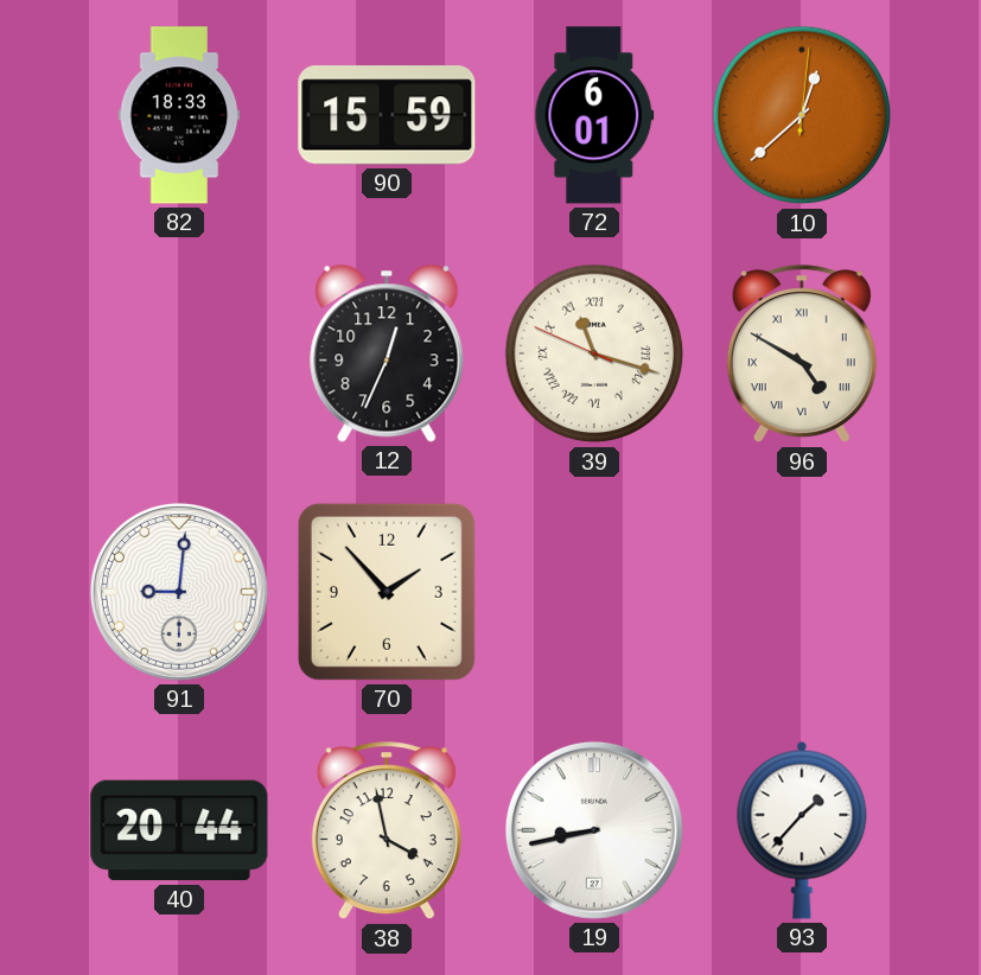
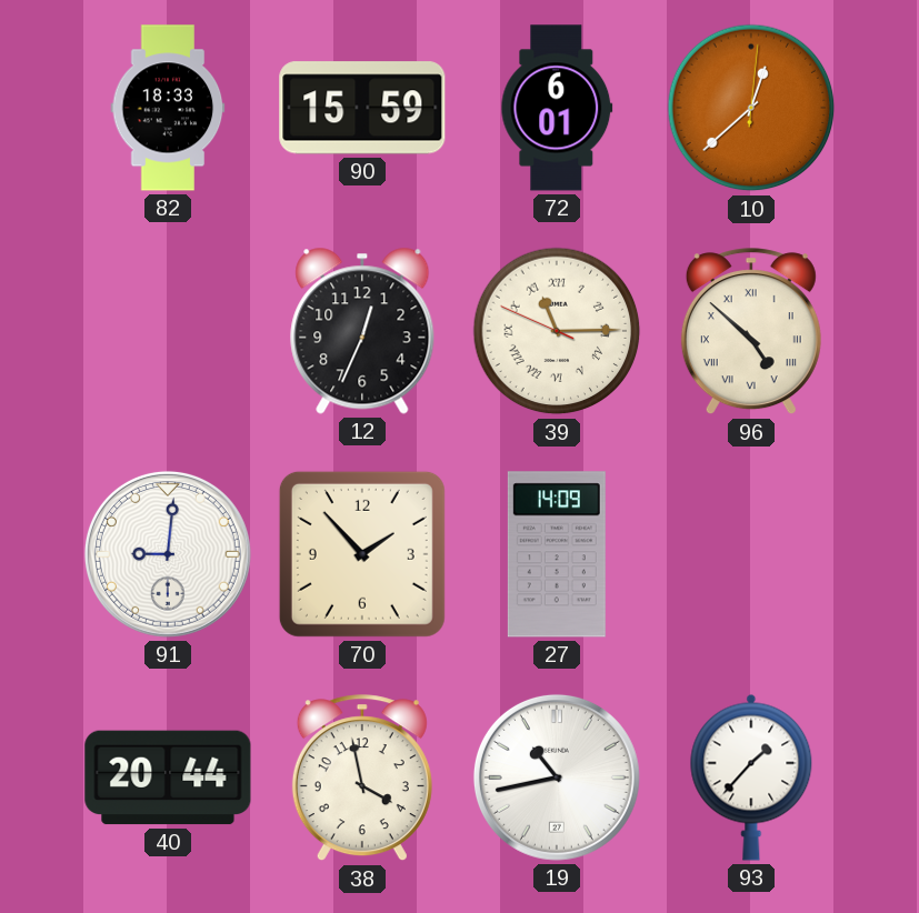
39: 11:17 -> 11:14 (557, 331)
96: 4:50 -> 4:52 (751, 332)
27: none -> 14:09 (557, 554)
19: 8:43 -> 10:43 (557, 777)
